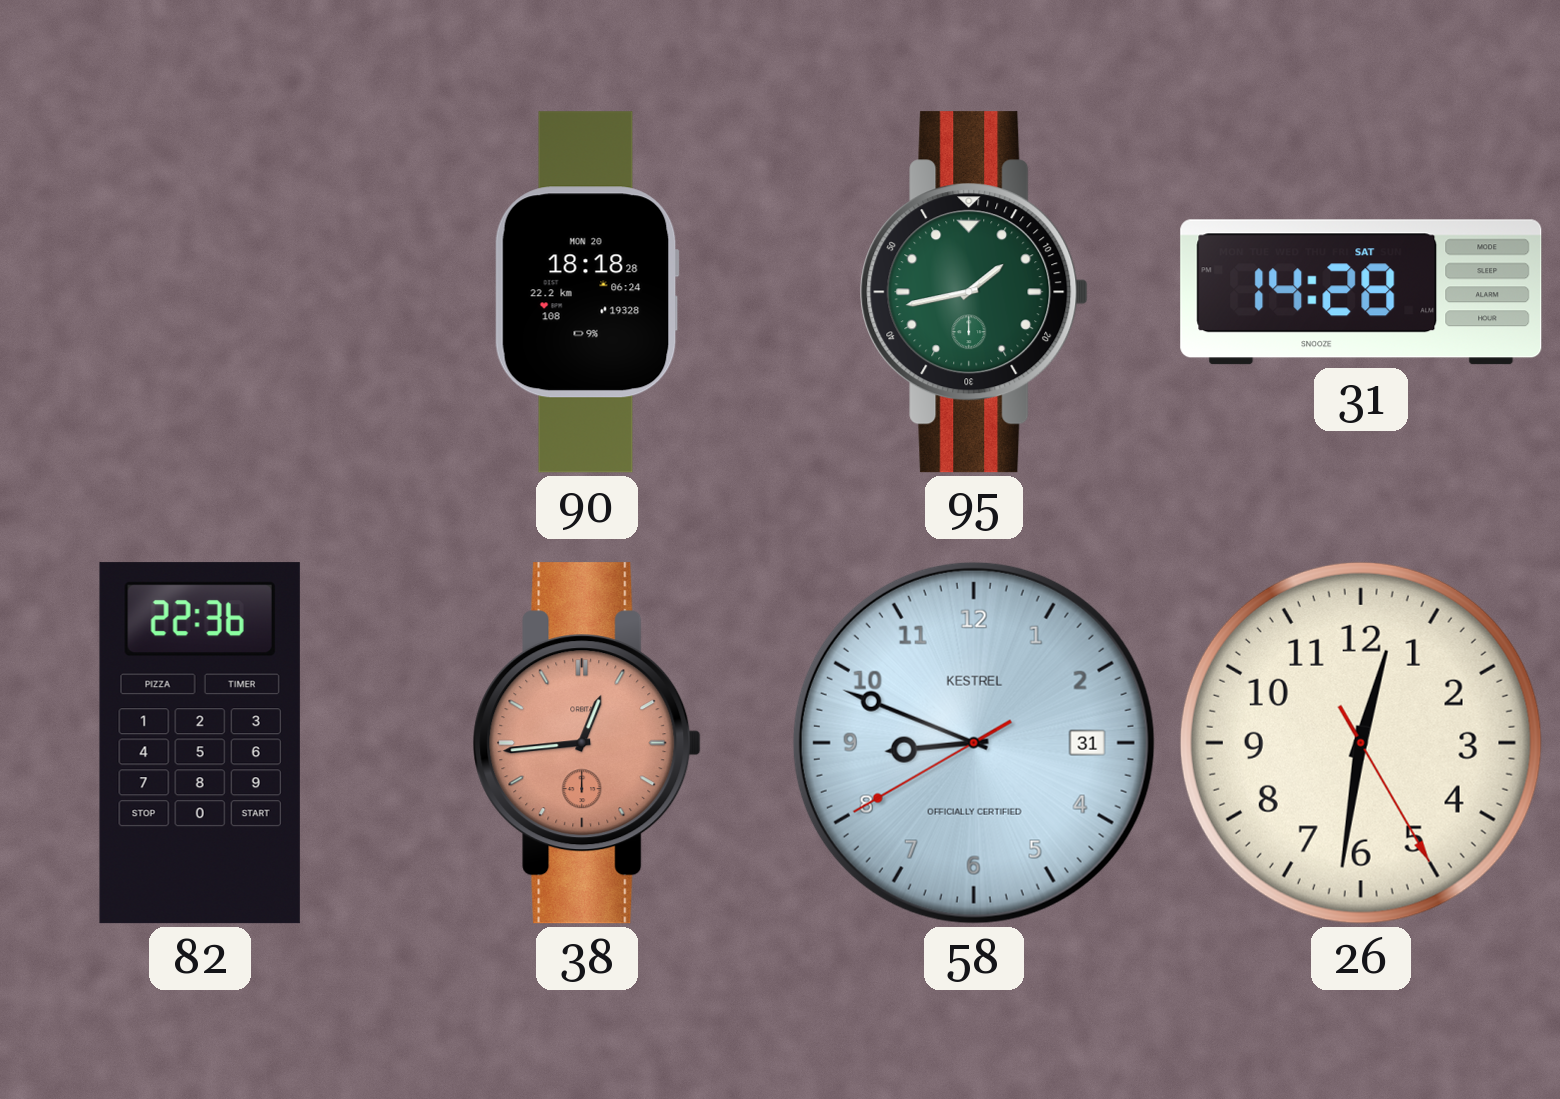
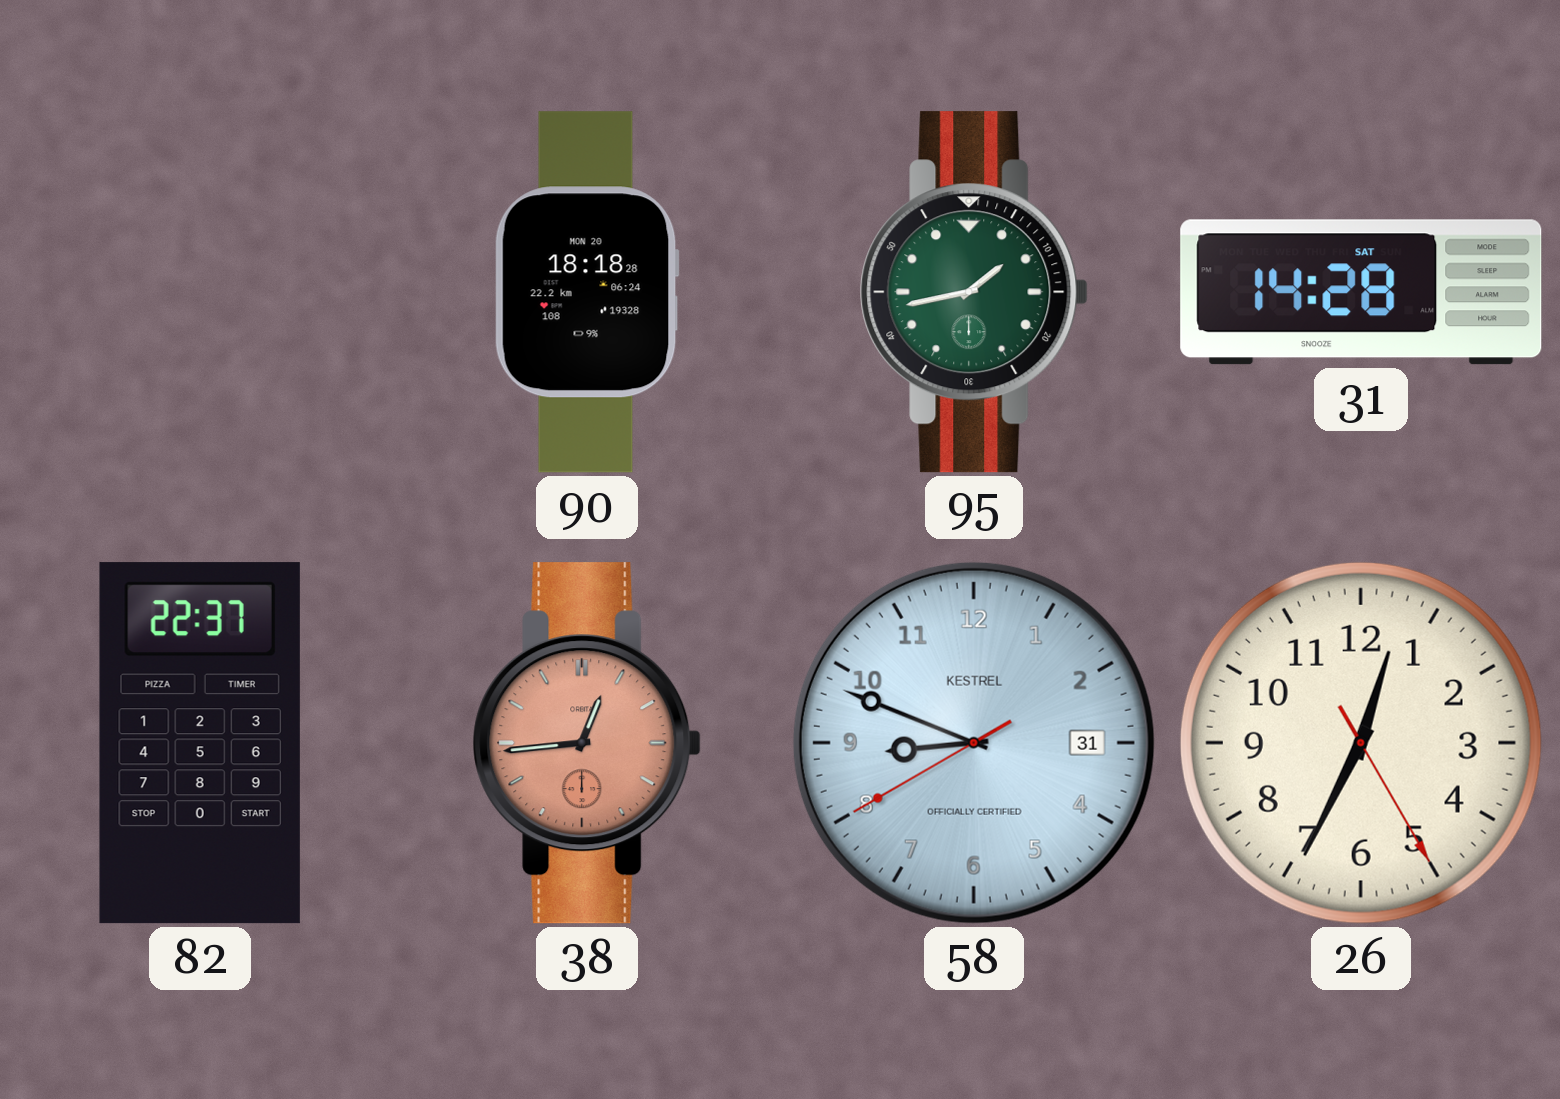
82: 22:36 -> 22:37 (200, 743)
26: 12:31 -> 12:34 (1361, 743)
